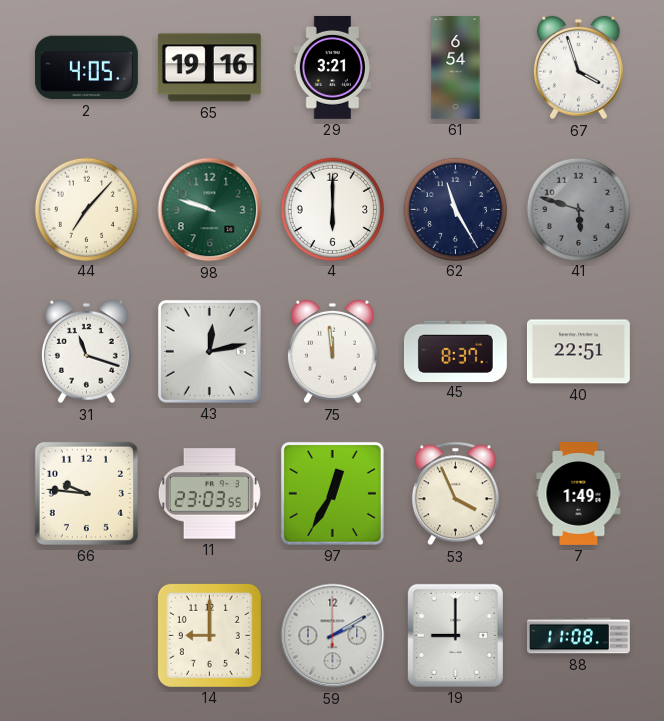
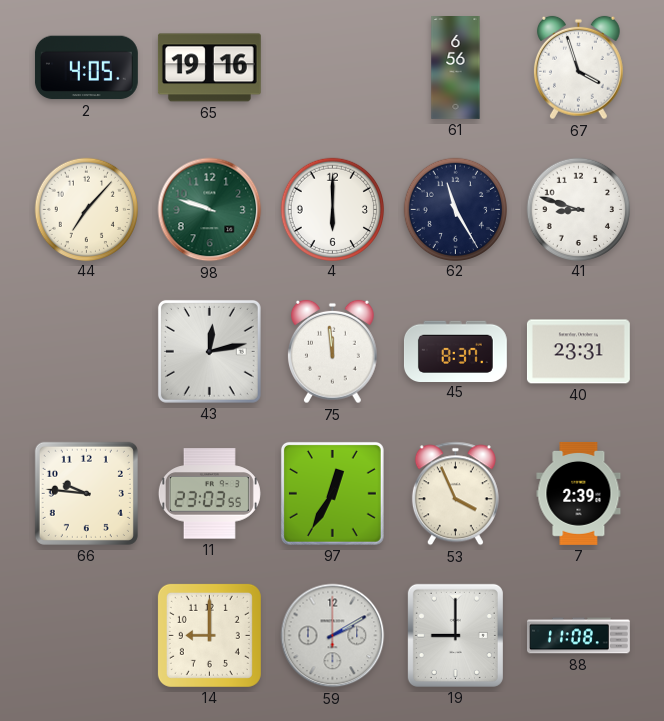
29: 3:21 -> none (332, 67)
61: 6:54 -> 6:56 (456, 68)
41: 5:48 -> 8:48 (578, 209)
41 dial: grey -> white (578, 209)
31: 11:18 -> none (86, 352)
40: 22:51 -> 23:31 (578, 352)
7: 1:49 -> 2:39 (579, 493)
